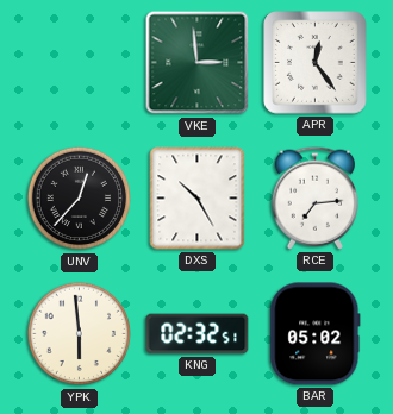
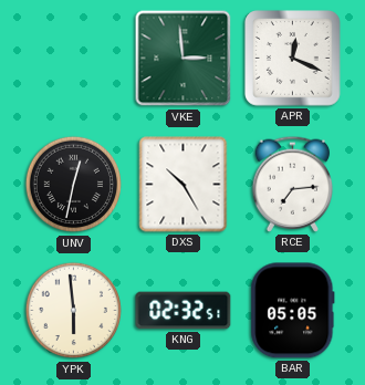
APR: 12:24 -> 12:19 (293, 59)
UNV: 12:37 -> 12:32 (74, 185)
BAR: 05:02 -> 05:05 (293, 311)
